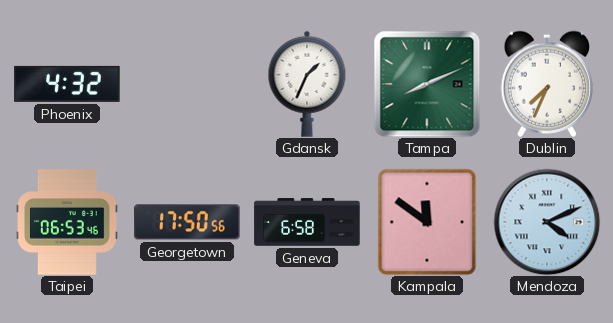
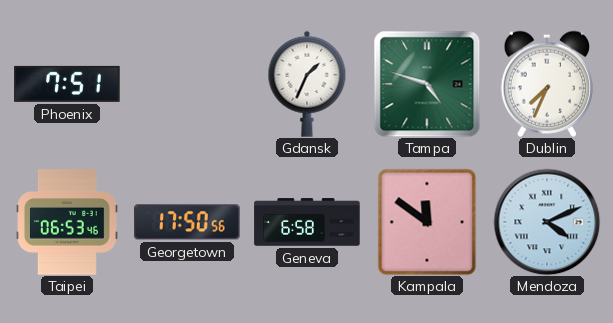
Phoenix: 4:32 -> 7:51 (67, 84)
Tampa: 8:11 -> 4:48 (427, 84)
